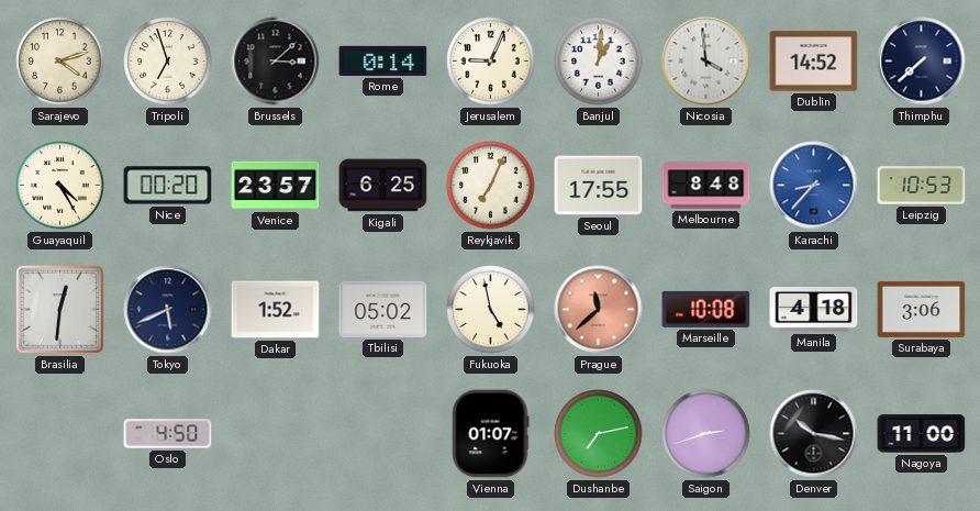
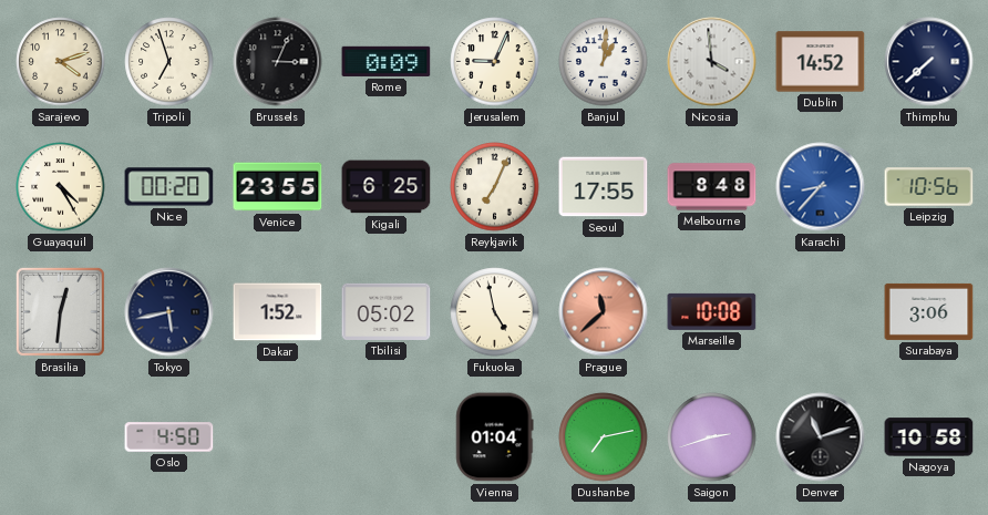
Brussels: 3:08 -> 3:04 (278, 62)
Rome: 0:14 -> 0:09 (387, 61)
Venice: 23:57 -> 23:55 (278, 187)
Leipzig: 10:53 -> 10:56 (929, 187)
Tokyo: 5:41 -> 5:43 (169, 312)
Manila: 4:18 -> none (814, 310)
Vienna: 01:07 -> 01:04 (495, 437)
Denver: 10:17 -> 11:12 (821, 437)
Nagoya: 11:00 -> 10:58 (929, 437)
